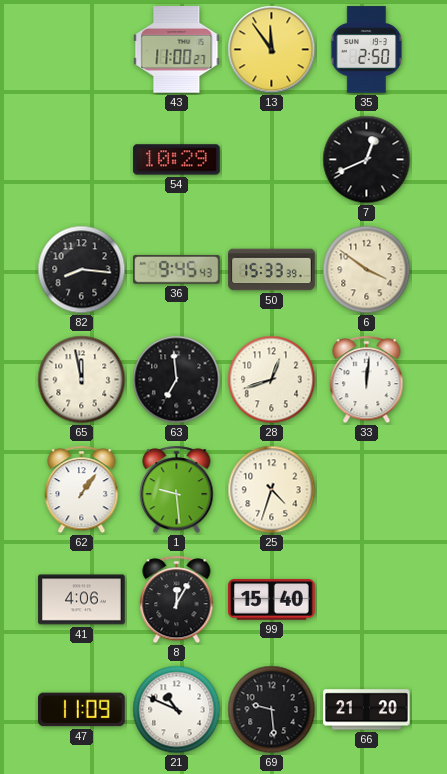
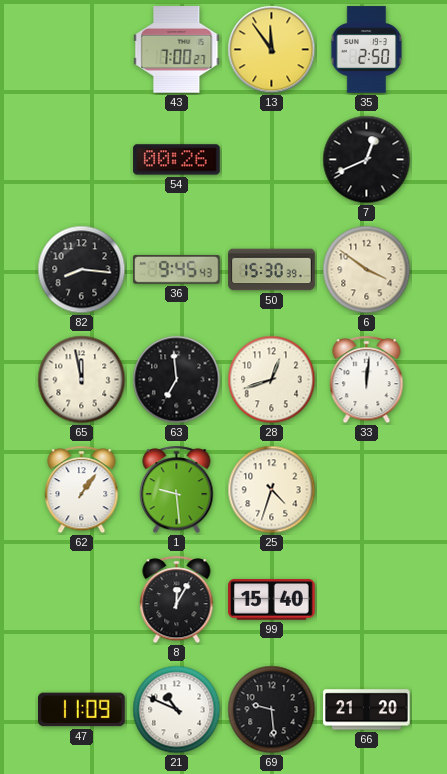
43: 11:00 -> 7:00 (177, 50)
54: 10:29 -> 00:26 (177, 160)
50: 15:33 -> 15:30 (272, 270)
41: 4:06 -> none (82, 600)
